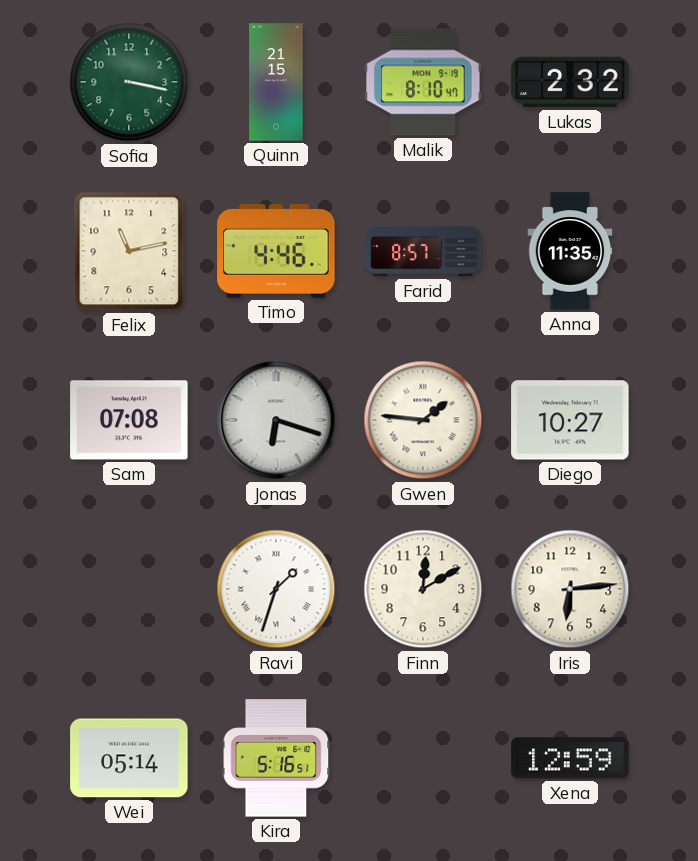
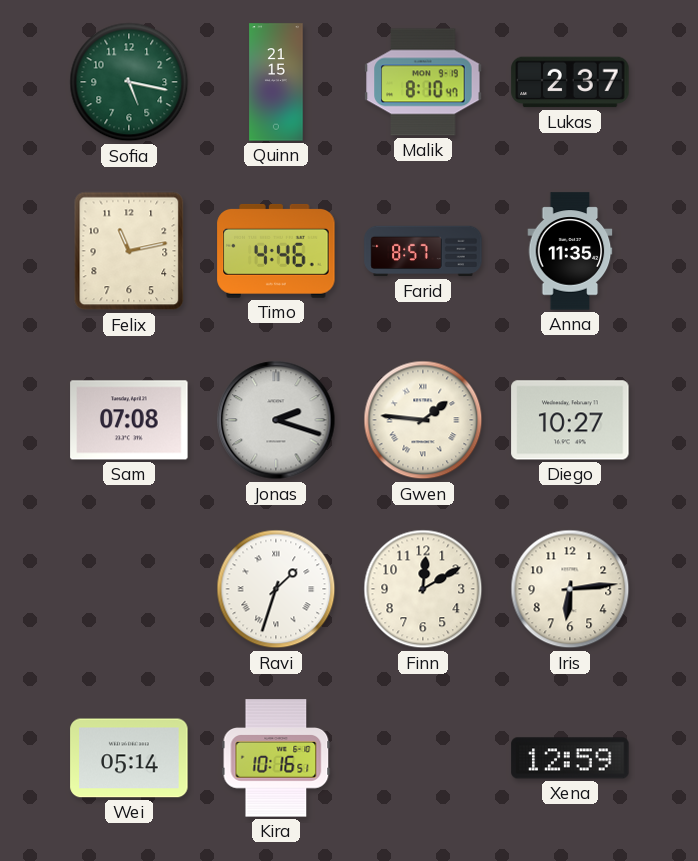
Sofia: 3:17 -> 5:17 (129, 82)
Lukas: 2:32 -> 2:37 (570, 82)
Jonas: 6:18 -> 2:18 (276, 420)
Kira: 5:16 -> 10:16 (276, 758)
